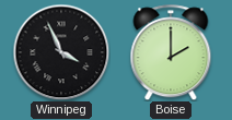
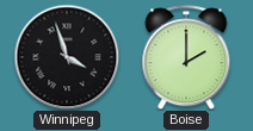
Winnipeg: 3:56 -> 3:57 (67, 57)
